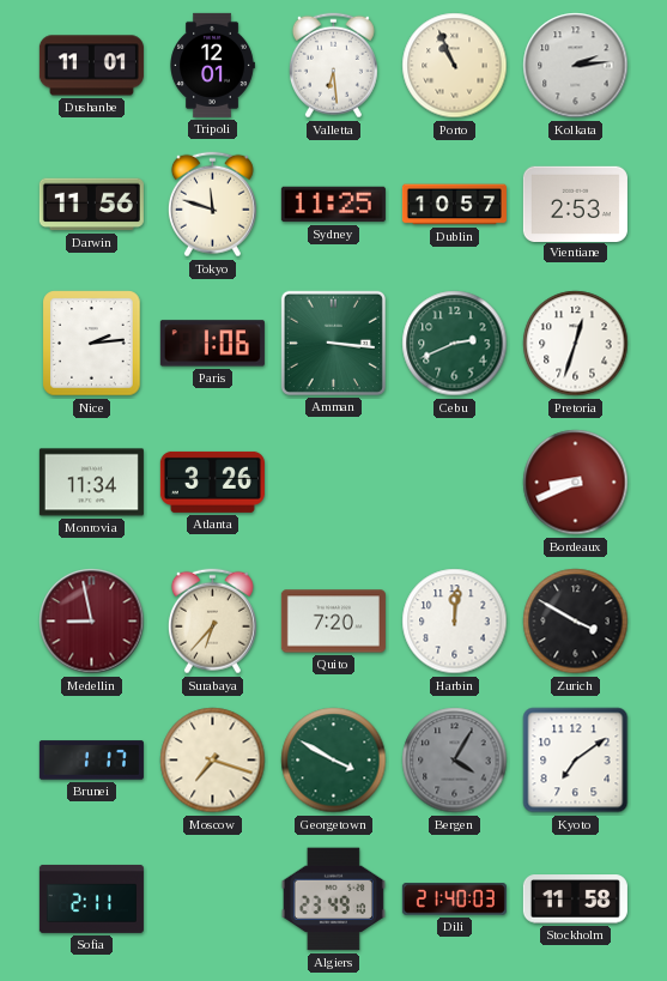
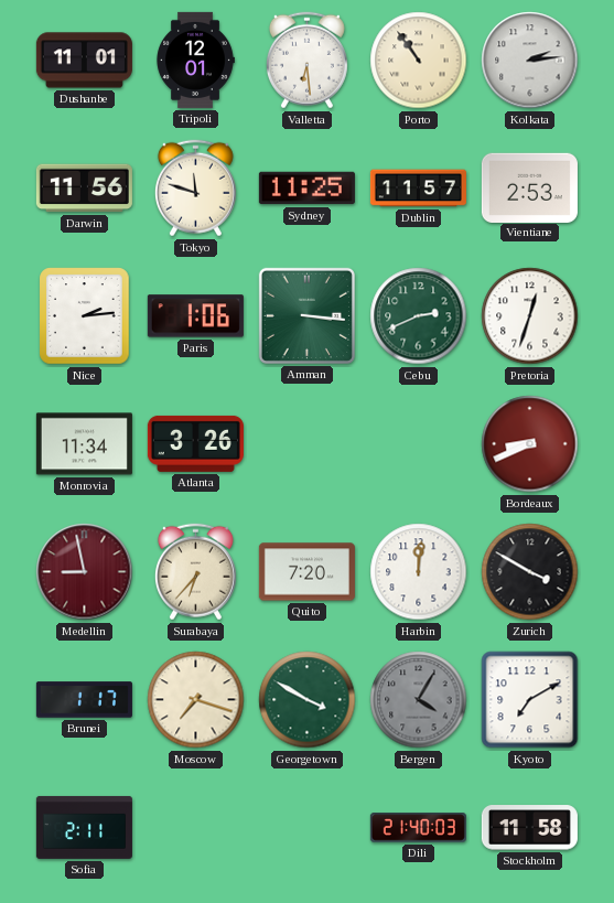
Porto: 10:56 -> 10:54 (419, 61)
Dublin: 10:57 -> 11:57 (418, 189)
Kyoto: 7:09 -> 7:10 (530, 700)
Algiers: 23:49 -> none (333, 900)
